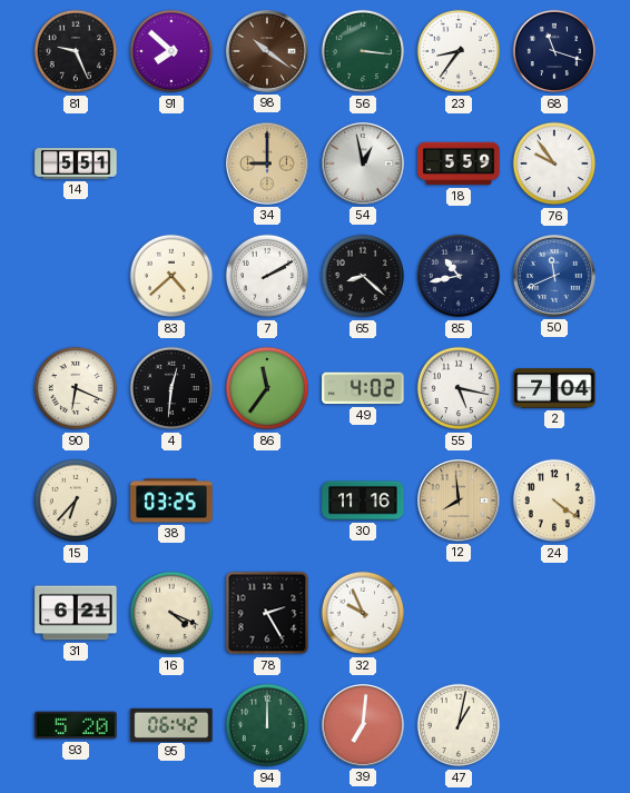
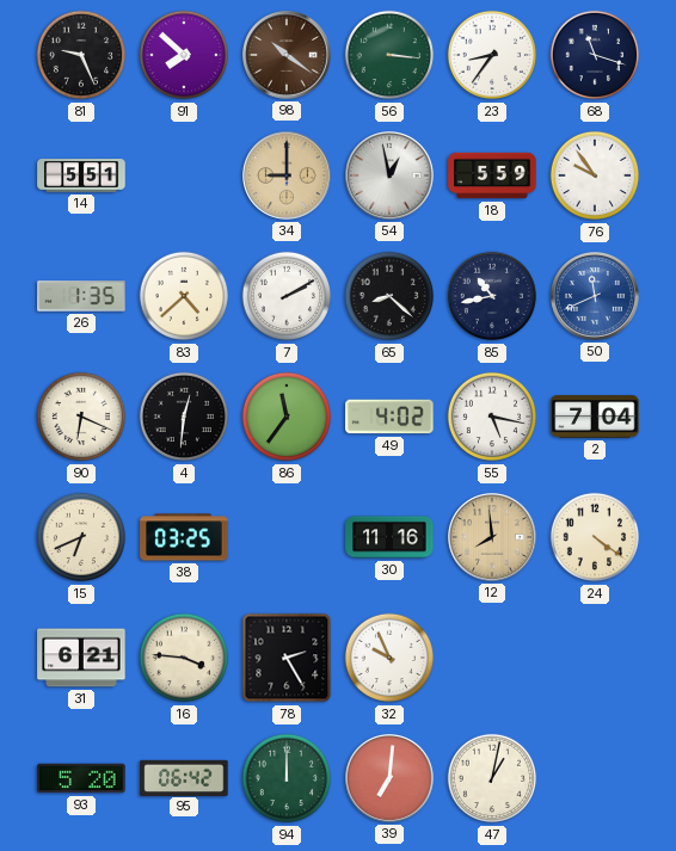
26: none -> 1:35 (81, 296)
15: 6:37 -> 6:41 (81, 537)
16: 4:19 -> 3:46 (184, 658)
